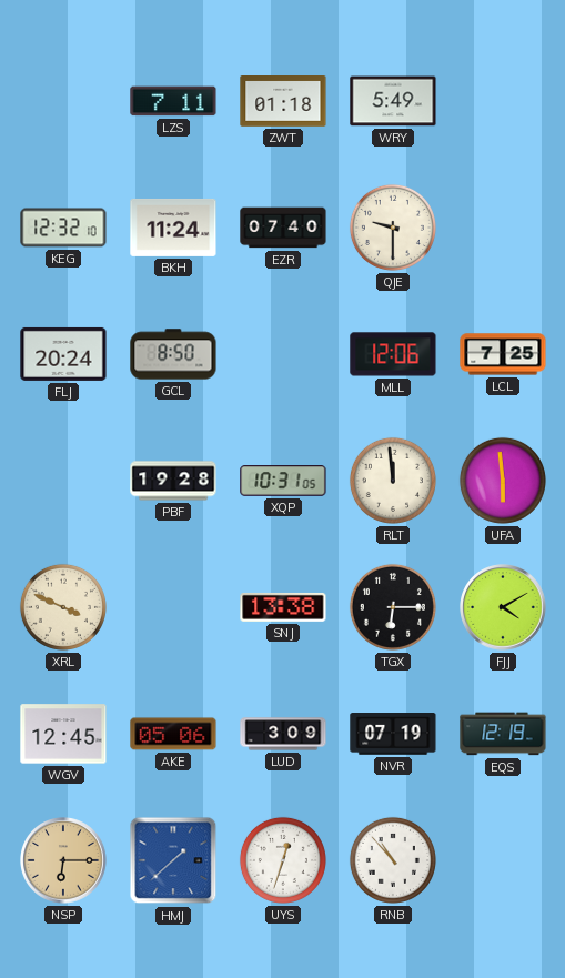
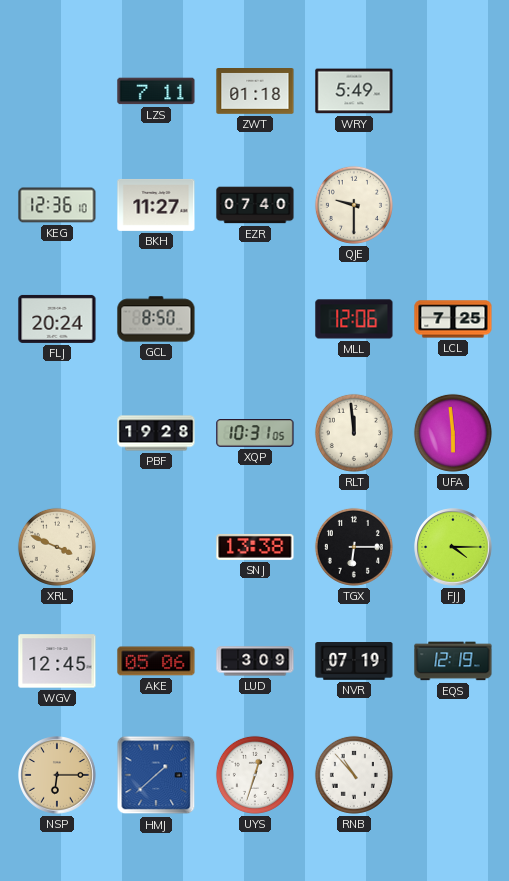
KEG: 12:32 -> 12:36 (57, 205)
BKH: 11:24 -> 11:27 (156, 205)
FJJ: 4:10 -> 4:15 (453, 547)
